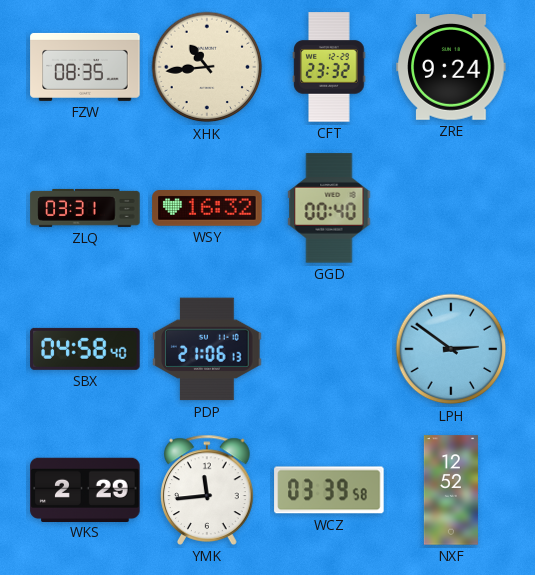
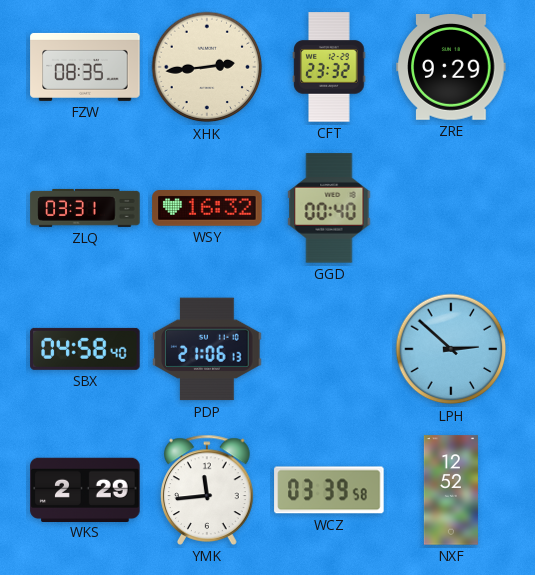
XHK: 10:44 -> 2:44 (207, 67)
ZRE: 9:24 -> 9:29 (451, 68)
LPH: 2:51 -> 2:52 (451, 349)
